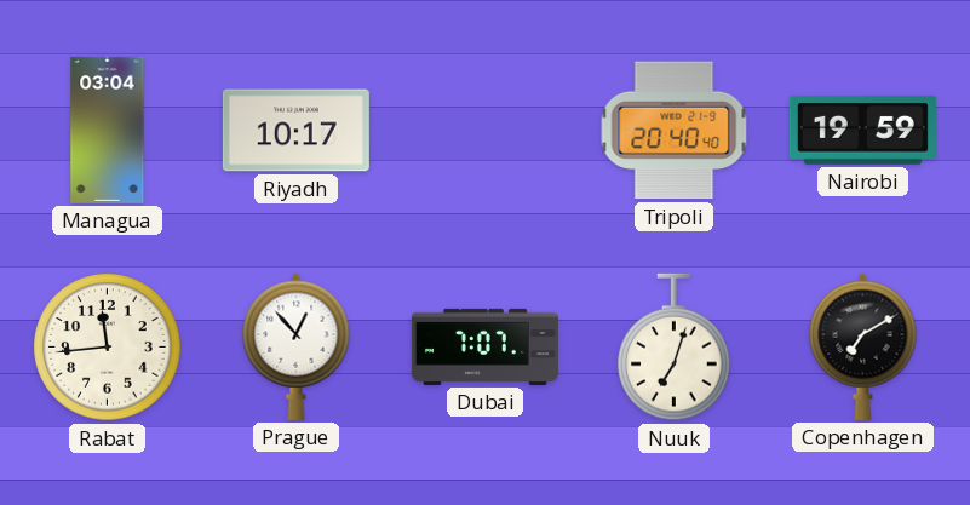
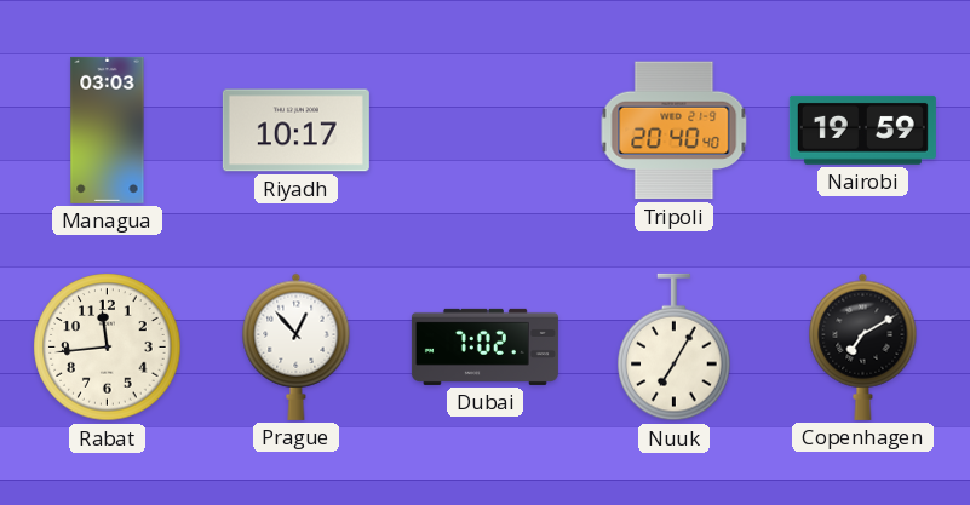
Managua: 03:04 -> 03:03 (108, 130)
Dubai: 7:07 -> 7:02 (484, 346)
Nuuk: 7:03 -> 7:05 (675, 348)
